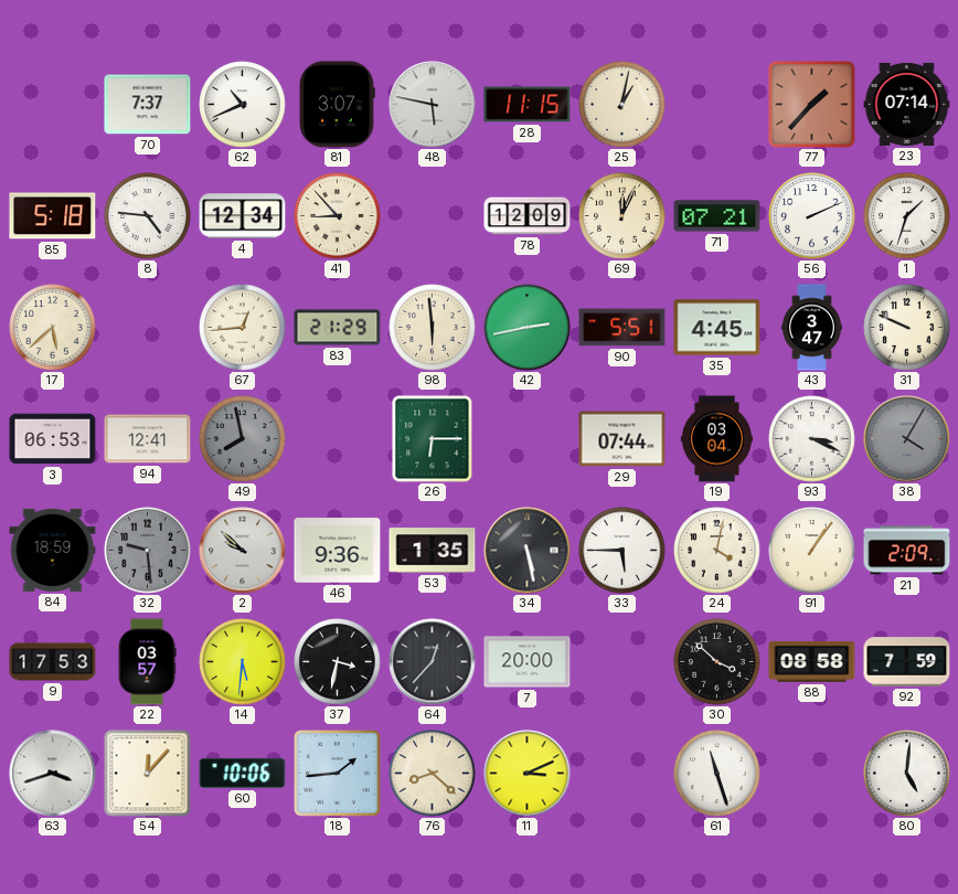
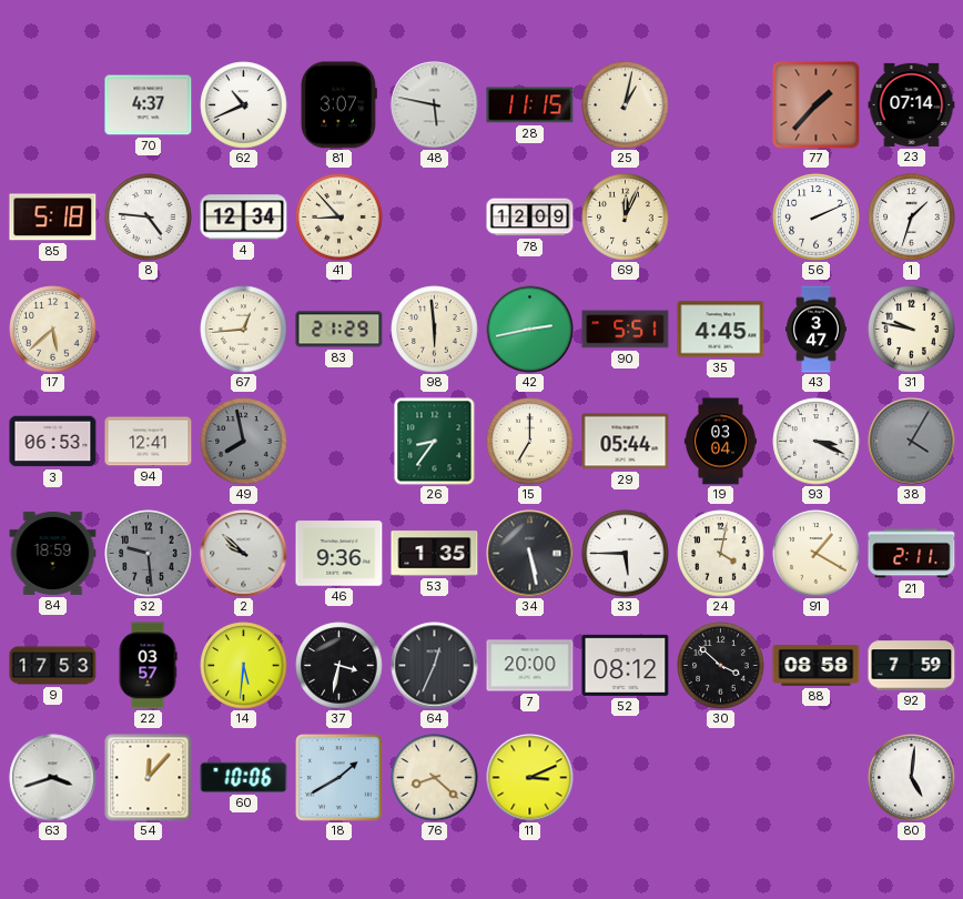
70: 7:37 -> 4:37 (149, 105)
71: 07:21 -> none (717, 216)
31: 9:49 -> 9:47 (912, 330)
26: 6:15 -> 8:36 (435, 442)
15: none -> 7:00 (530, 442)
29: 07:44 -> 05:44 (626, 442)
91: 1:06 -> 1:20 (817, 554)
21: 2:09 -> 2:11 (912, 554)
64: 12:37 -> 12:34 (435, 666)
52: none -> 08:12 (626, 665)
18: 1:44 -> 1:40 (339, 778)
61: 11:27 -> none (717, 774)
